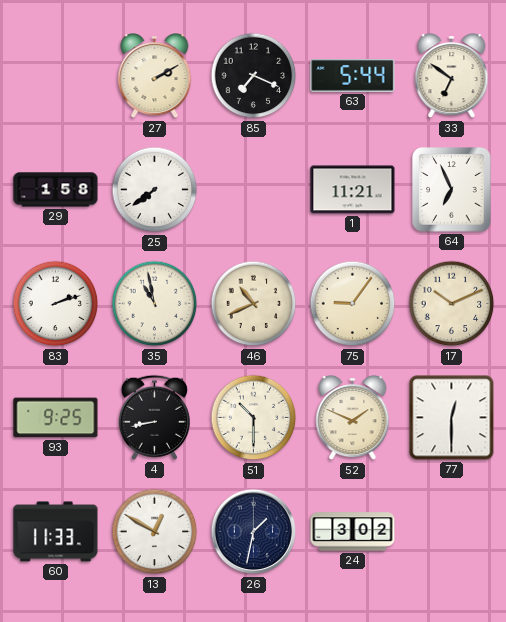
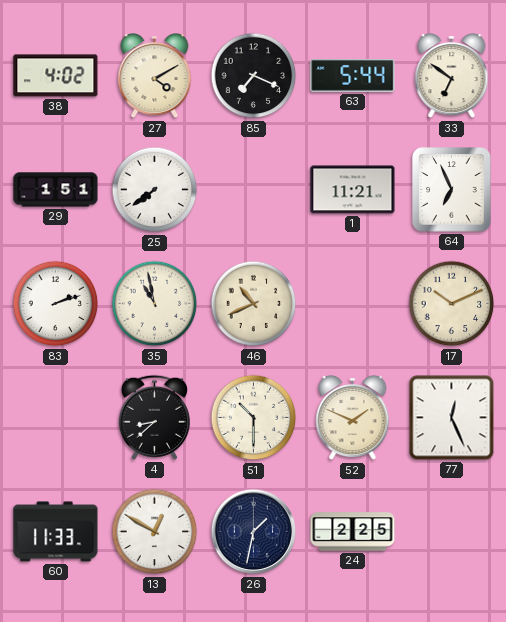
38: none -> 4:02 (56, 76)
27: 2:10 -> 4:10 (155, 77)
29: 1:58 -> 1:51 (56, 190)
75: 9:06 -> none (353, 304)
93: 9:25 -> none (56, 418)
4: 8:43 -> 8:38 (154, 417)
77: 12:30 -> 12:26 (452, 418)
24: 3:02 -> 2:25 (353, 532)
